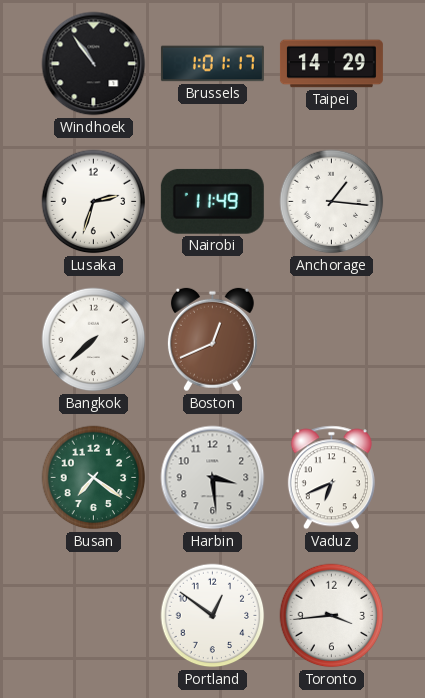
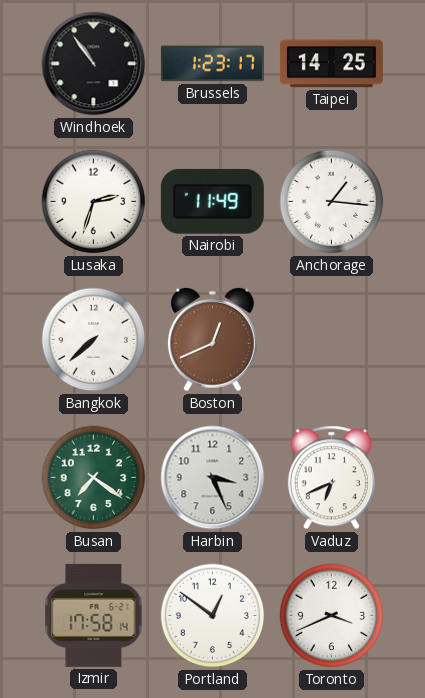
Brussels: 1:01 -> 1:23 (212, 64)
Taipei: 14:29 -> 14:25 (331, 64)
Harbin: 3:29 -> 3:26 (213, 478)
Izmir: none -> 17:58 (94, 615)
Toronto: 3:44 -> 3:41 (332, 616)
